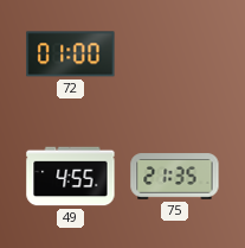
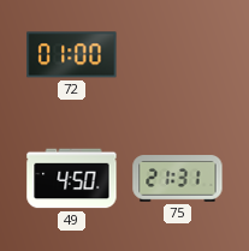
49: 4:55 -> 4:50 (72, 179)
75: 21:35 -> 21:31 (178, 179)
